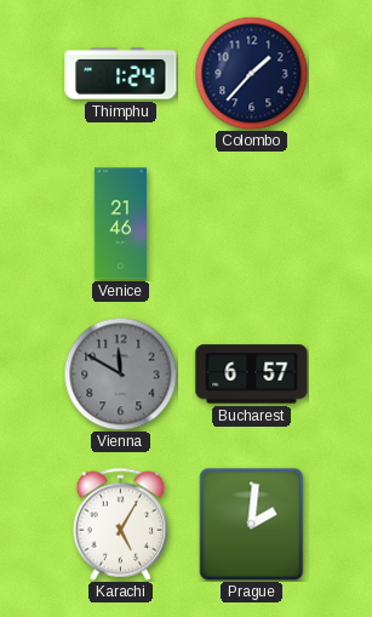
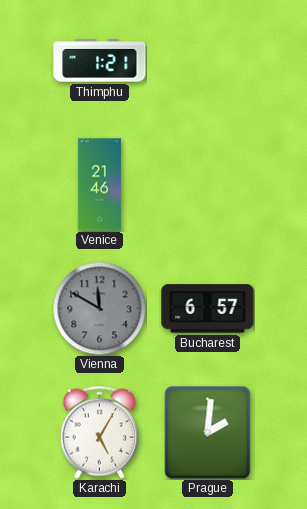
Thimphu: 1:24 -> 1:21 (100, 61)
Colombo: 1:37 -> none (251, 73)
